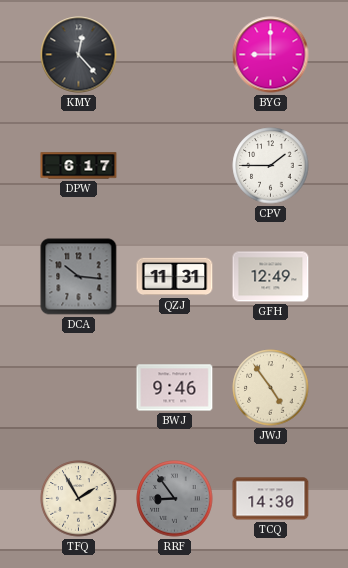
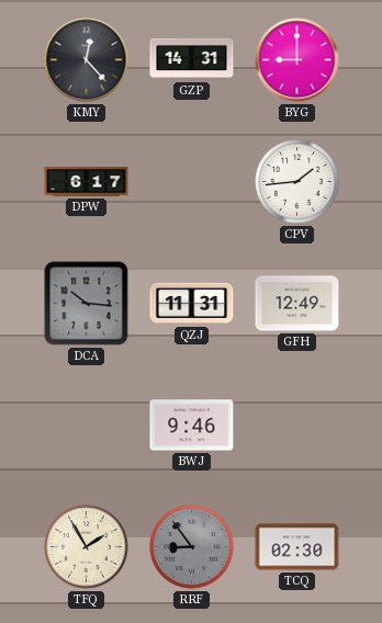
GZP: none -> 14:31 (192, 59)
CPV: 1:45 -> 1:44 (297, 182)
JWJ: 4:54 -> none (271, 388)
TCQ: 14:30 -> 02:30 (297, 547)
